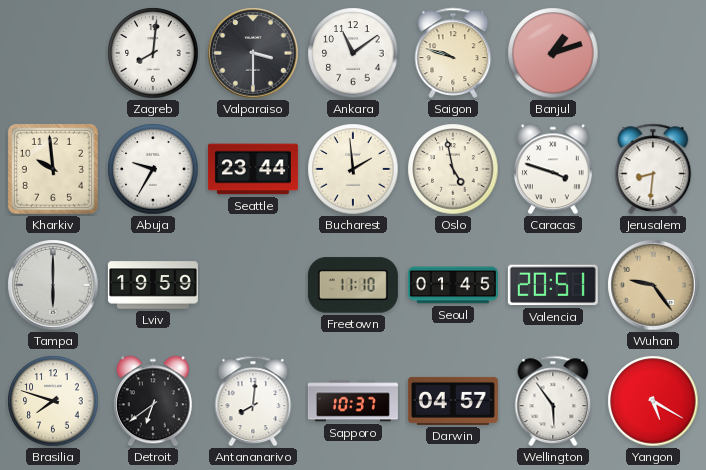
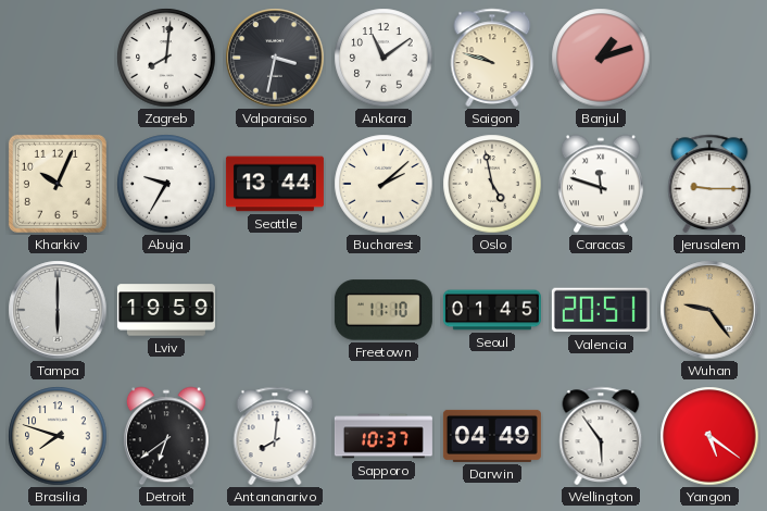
Valparaiso: 3:30 -> 3:32 (275, 58)
Kharkiv: 9:59 -> 10:04 (58, 184)
Seattle: 23:44 -> 13:44 (275, 184)
Bucharest: 1:59 -> 2:08 (383, 184)
Caracas: 3:48 -> 11:48 (601, 184)
Jerusalem: 8:31 -> 9:15 (709, 184)
Darwin: 04:57 -> 04:49 (492, 436)
Yangon: 5:20 -> 5:21 (709, 436)
